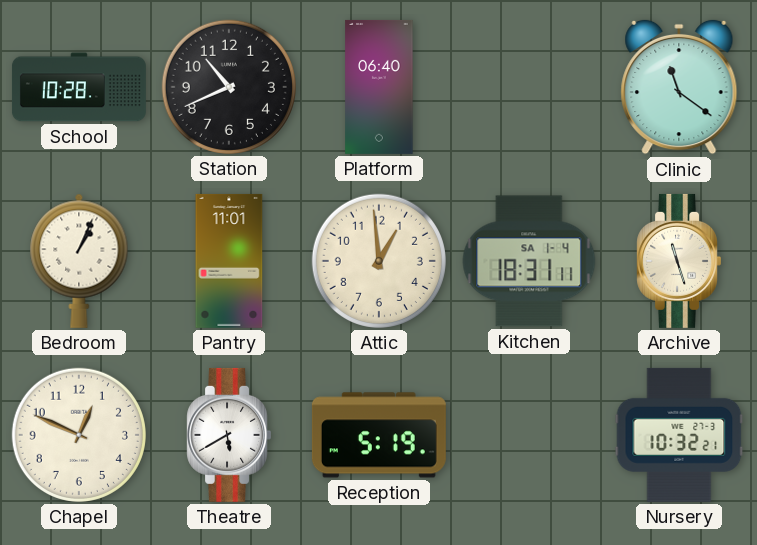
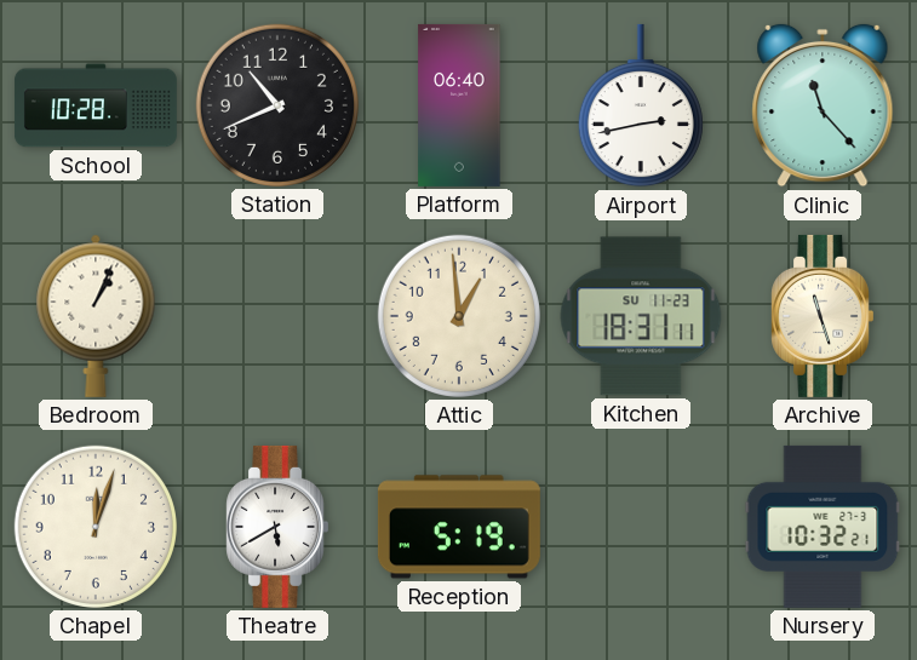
Airport: none -> 2:43 (641, 105)
Clinic: 11:21 -> 11:23 (823, 105)
Pantry: 11:01 -> none (229, 261)
Kitchen date: SA 1-4 -> SU 11-23 (641, 316)
Chapel: 12:49 -> 12:03 (96, 527)
